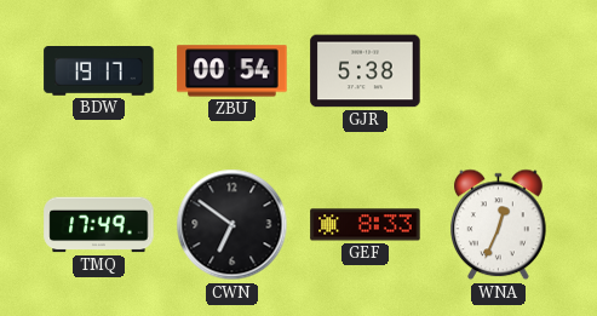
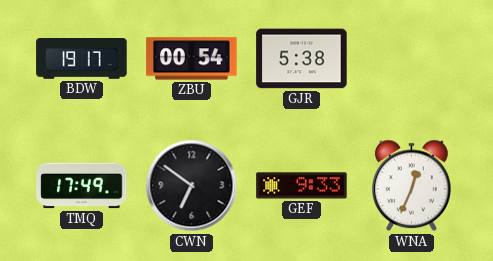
GEF: 8:33 -> 9:33 (302, 186)
